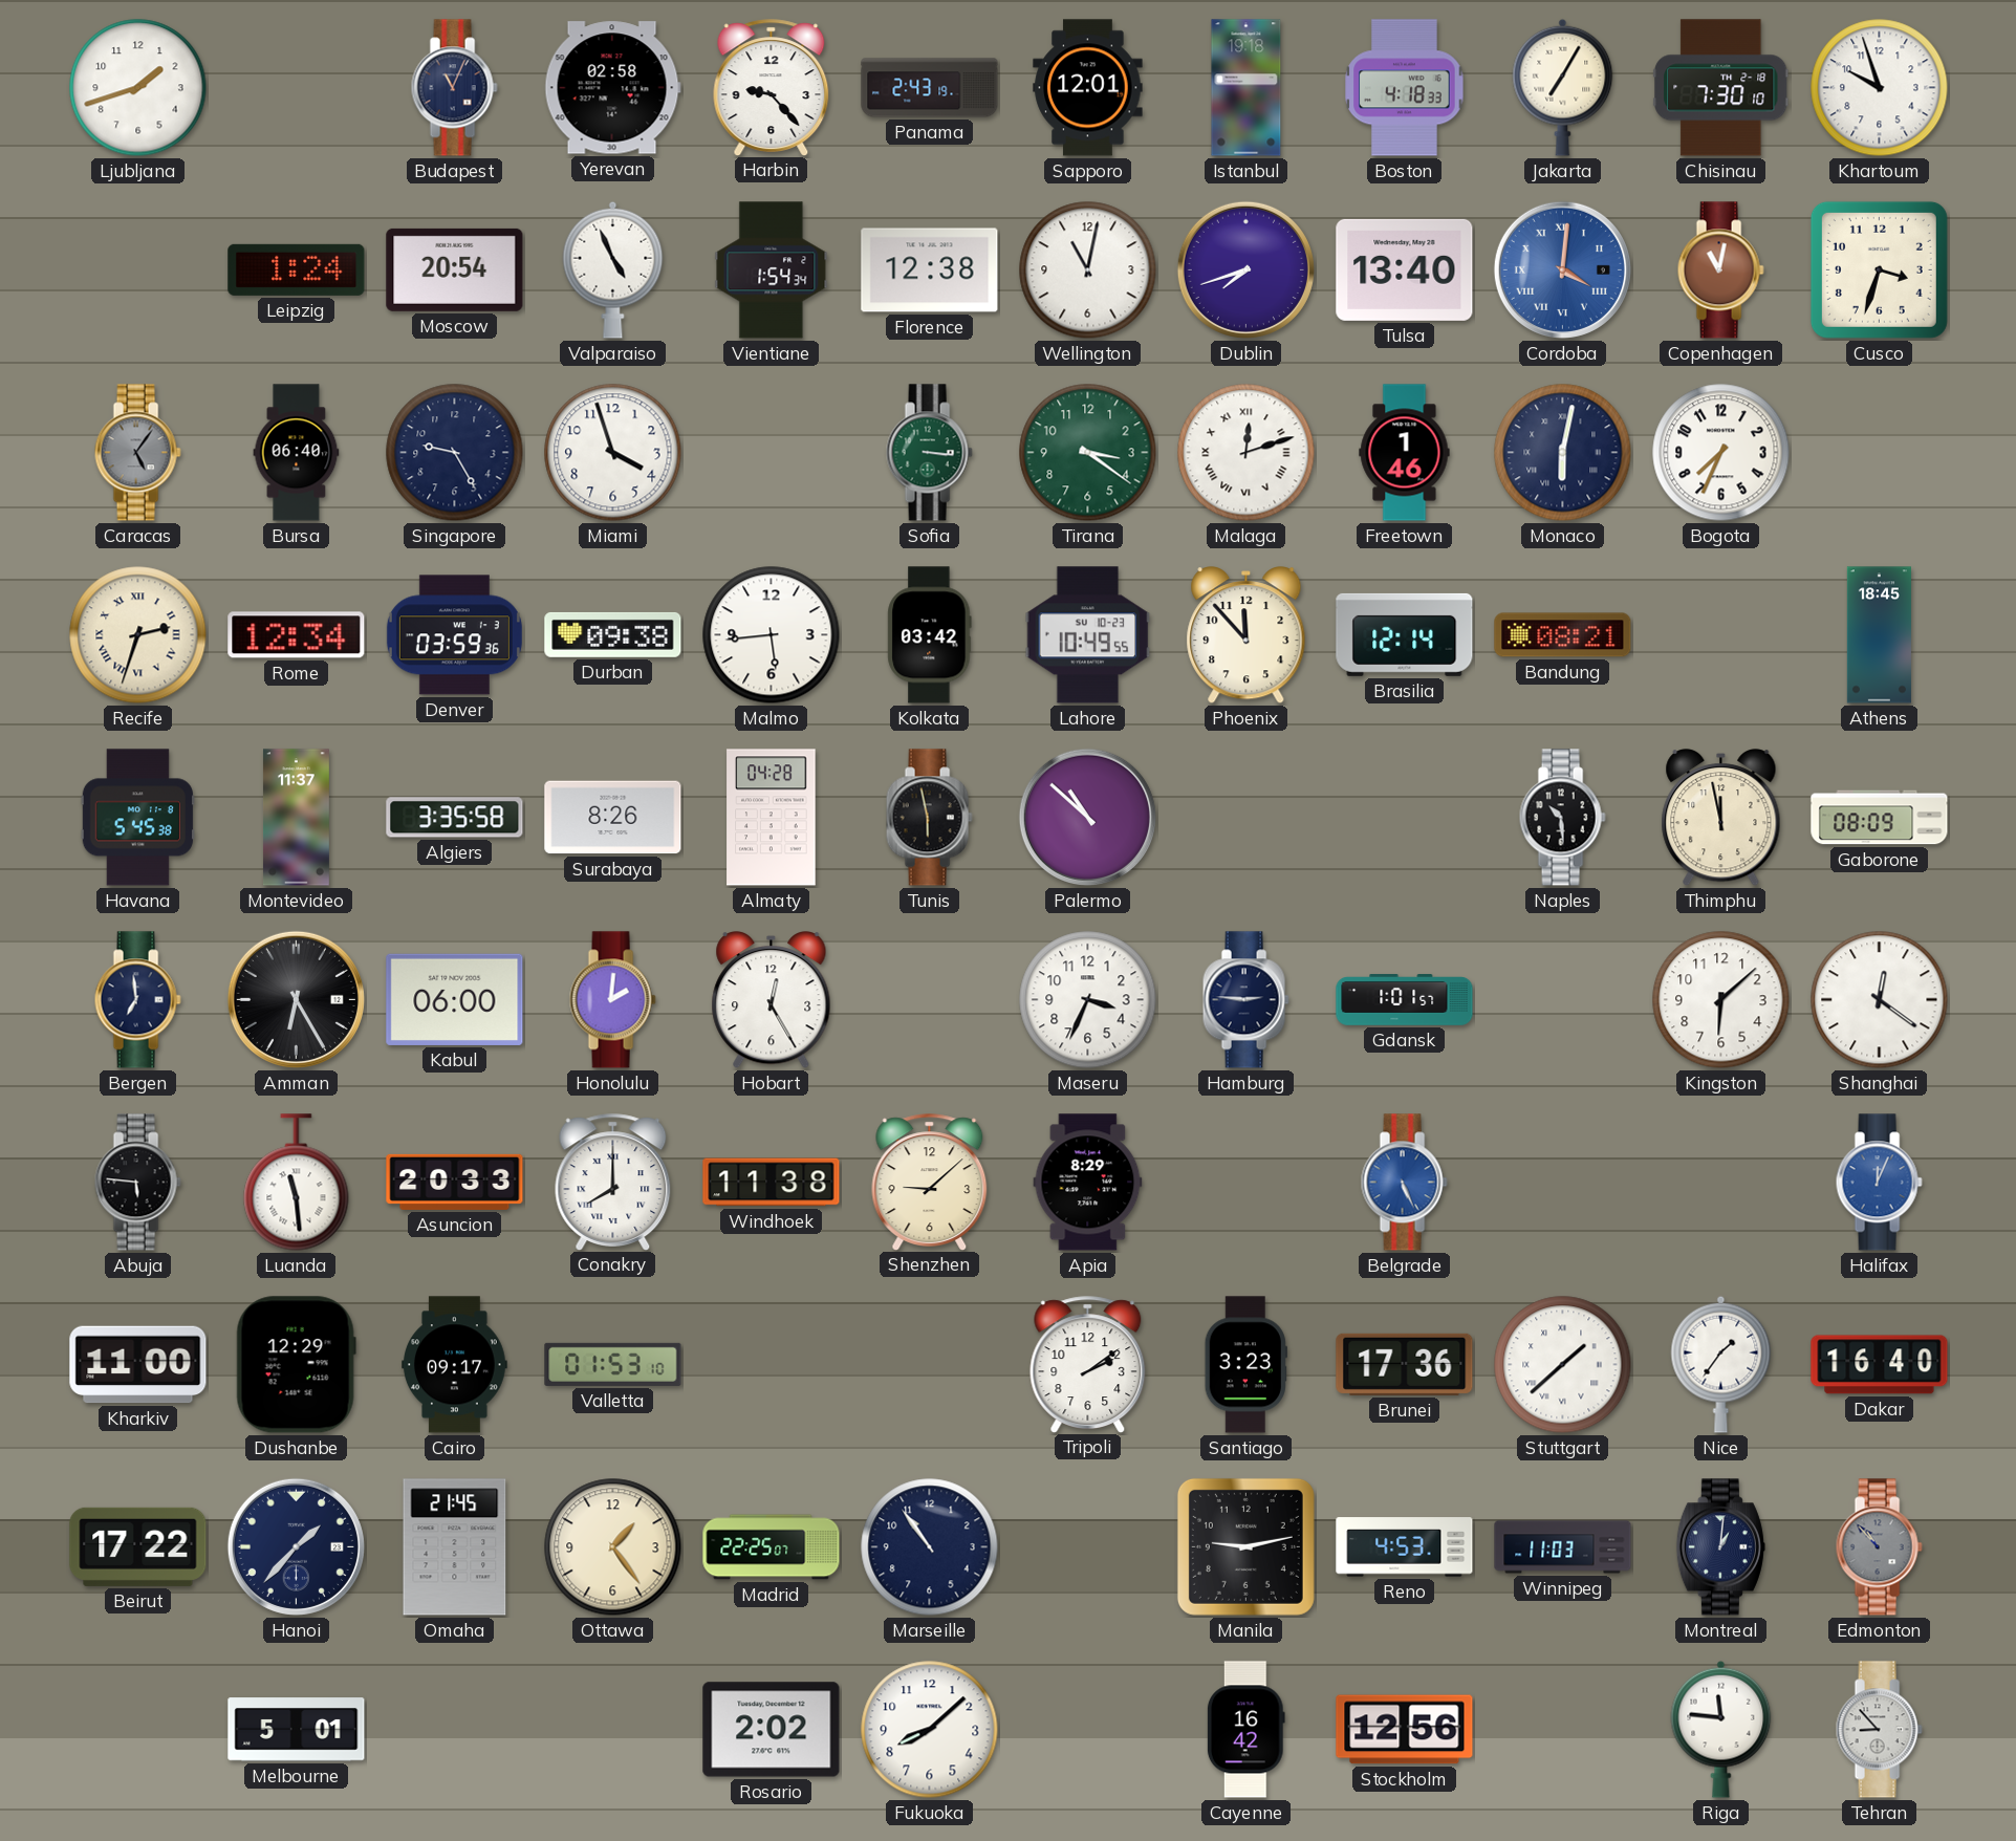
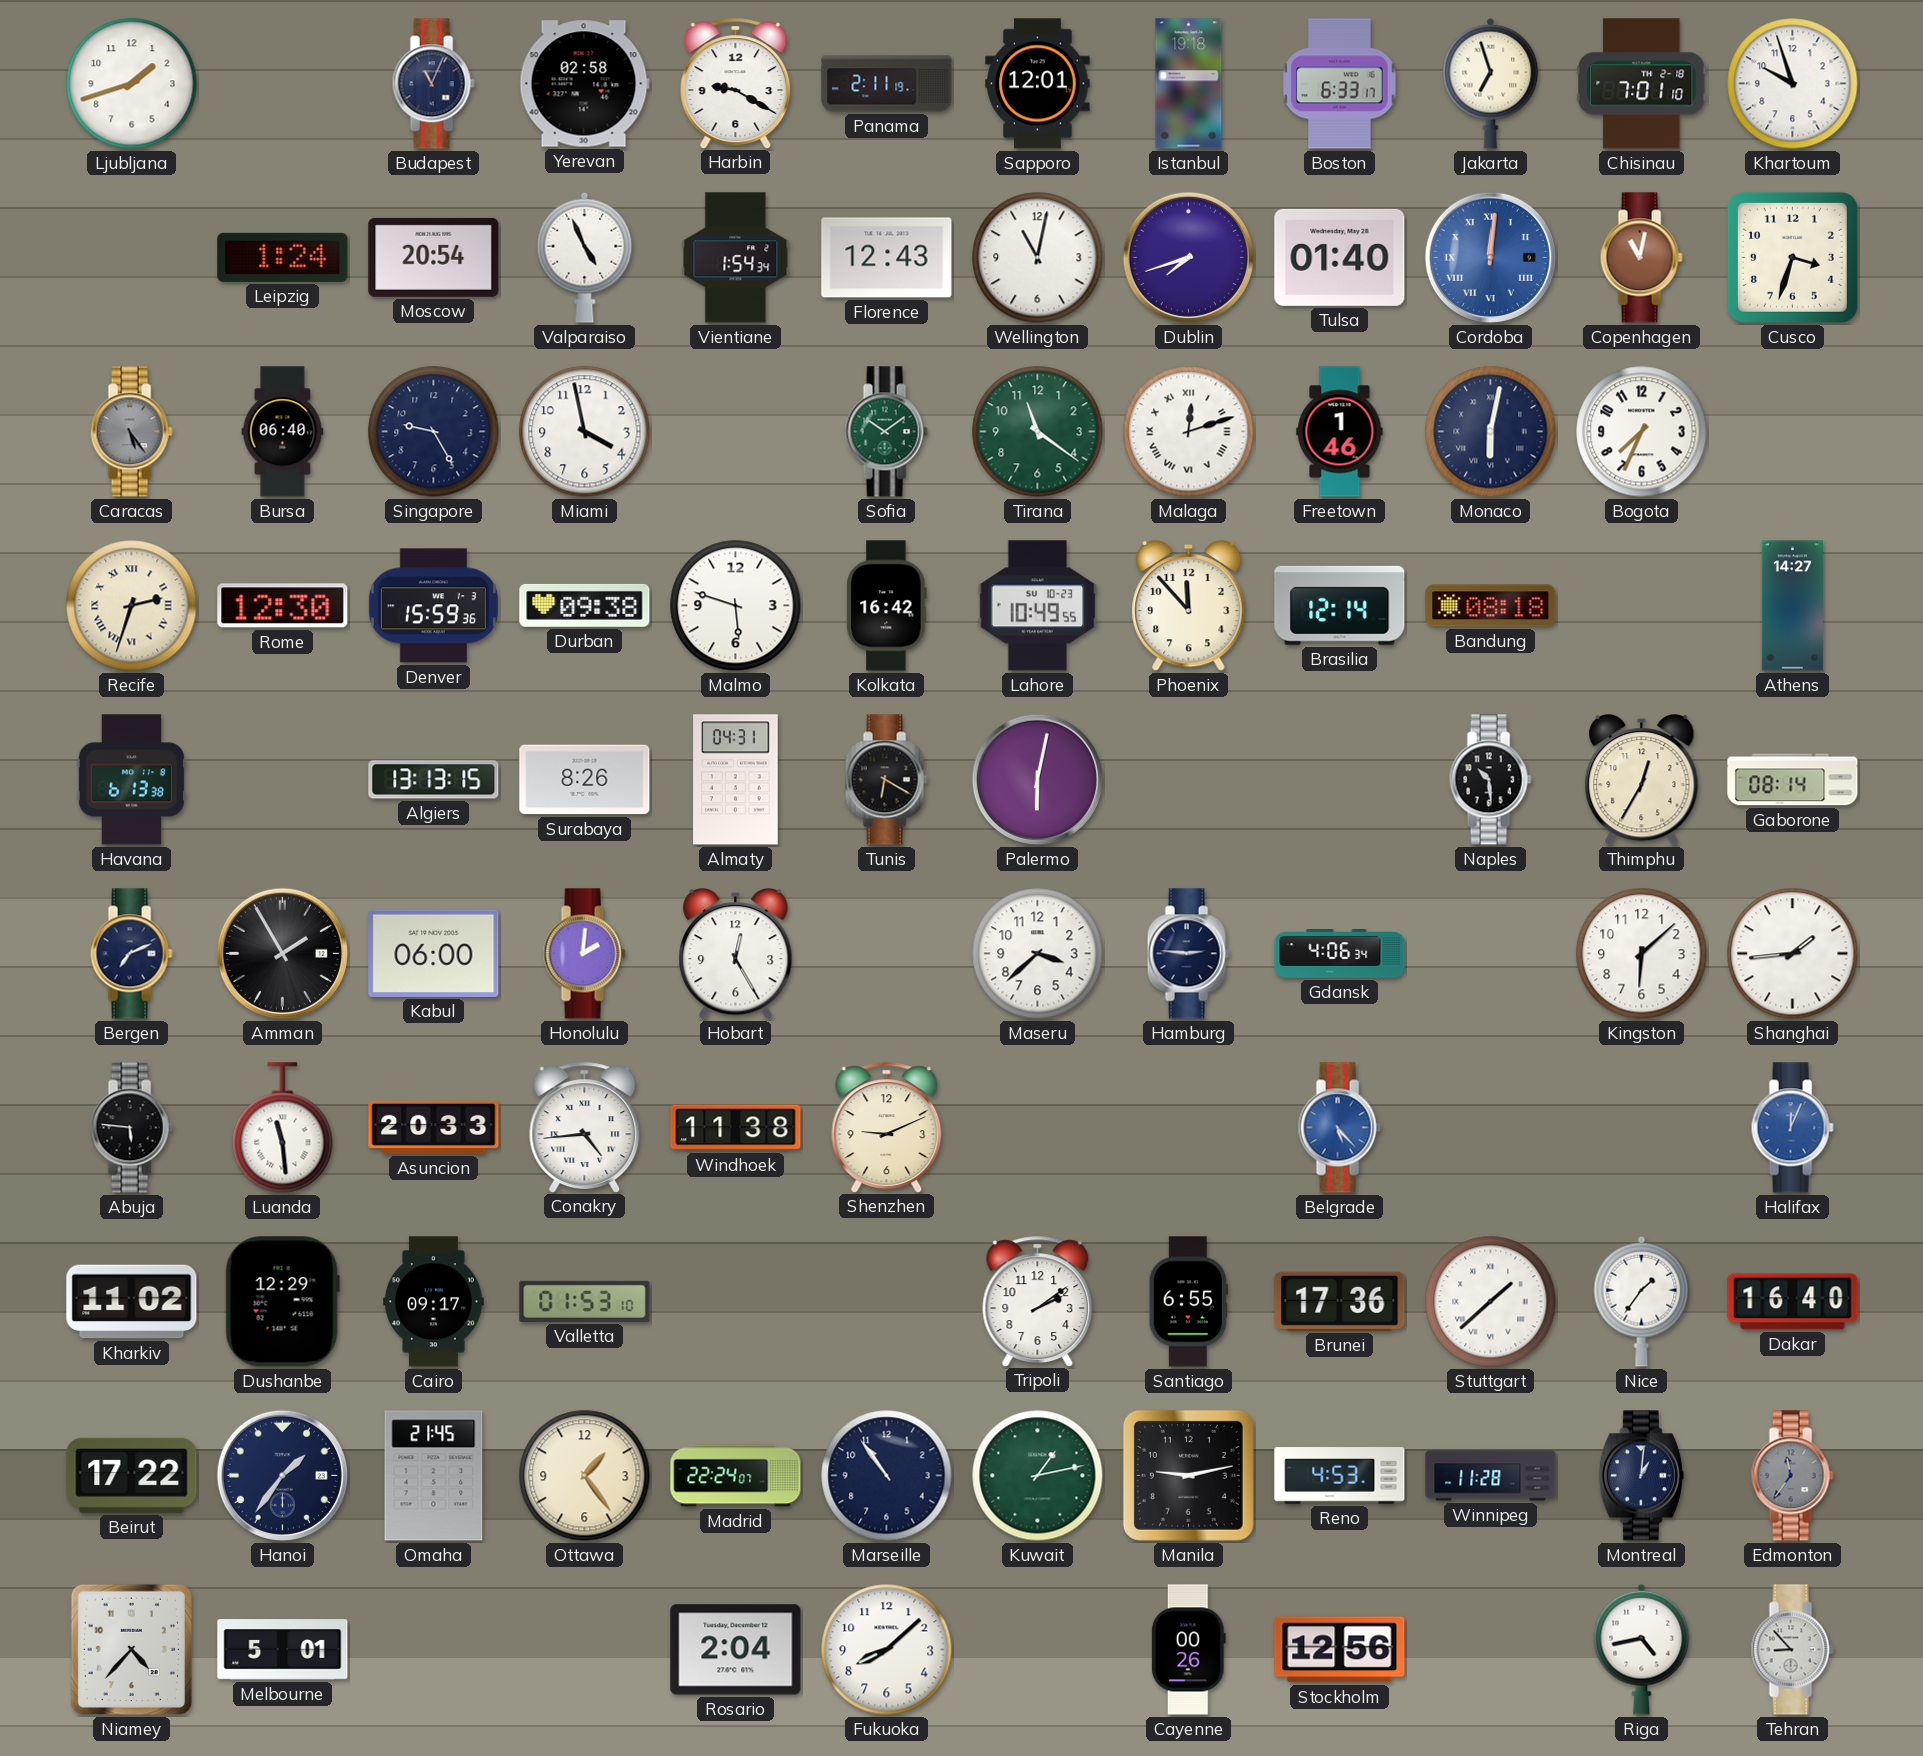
Harbin: 9:23 -> 9:20 (736, 83)
Panama: 2:43 -> 2:11 (887, 84)
Boston: 4:18 -> 6:33 (1340, 84)
Jakarta: 7:05 -> 6:57 (1491, 83)
Chisinau: 7:30 -> 7:01 (1642, 84)
Florence: 12:38 -> 12:43 (887, 258)
Tulsa: 13:40 -> 01:40 (1340, 257)
Cordoba: 4:01 -> 12:01 (1490, 257)
Caracas: 5:06 -> 5:24 (131, 432)
Miami: 3:57 -> 3:58 (585, 432)
Sofia: 3:16 -> 10:09 (886, 432)
Tirana: 3:21 -> 11:21 (1038, 432)
Rome: 12:34 -> 12:30 (283, 606)
Denver: 03:59 -> 15:59 (433, 606)
Malmo: 5:44 -> 5:48 (736, 606)
Kolkata: 03:42 -> 16:42 (887, 606)
Bandung: 08:21 -> 08:18 (1491, 606)
Athens: 18:45 -> 14:27 (1792, 606)
Havana: 5:45 -> 6:13 (131, 780)
Montevideo: 11:37 -> none (296, 818)
Algiers: 3:35 -> 13:13 (434, 780)
Almaty: 04:28 -> 04:31 (736, 780)
Tunis: 5:58 -> 6:20 (886, 780)
Palermo: 10:52 -> 6:02 (1037, 779)
Thimphu: 11:58 -> 12:35 (1642, 780)
Gaborone: 08:09 -> 08:14 (1793, 780)
Bergen: 6:59 -> 7:11 (131, 954)
Amman: 6:25 -> 1:55 (282, 953)
Maseru: 3:34 -> 3:38 (1038, 954)
Gdansk: 1:01 -> 4:06 (1340, 954)
Shanghai: 12:21 -> 1:44 (1793, 954)
Conakry: 8:00 -> 4:44 (585, 1127)
Shenzhen: 9:08 -> 9:11 (887, 1127)
Apia: 8:29 -> none (1088, 1183)
Belgrade: 5:26 -> 5:23 (1339, 1128)
Kharkiv: 11:00 -> 11:02 (132, 1302)
Santiago: 3:23 -> 6:55 (1188, 1302)
Hanoi: 1:37 -> 1:36 (282, 1475)
Madrid: 22:25 -> 22:24 (736, 1476)
Kuwait: none -> 1:13 (1038, 1476)
Winnipeg: 11:03 -> 11:28 (1491, 1476)
Edmonton: 10:53 -> 11:36 (1792, 1476)
Niamey: none -> 4:37 (131, 1649)
Rosario: 2:02 -> 2:04 (736, 1650)
Cayenne: 16:42 -> 00:26 (1188, 1650)
Riga: 11:46 -> 4:43 (1642, 1649)
